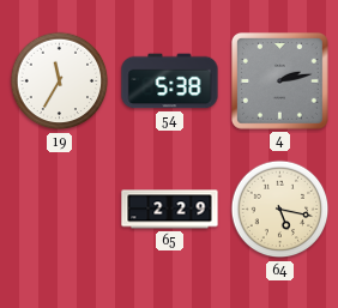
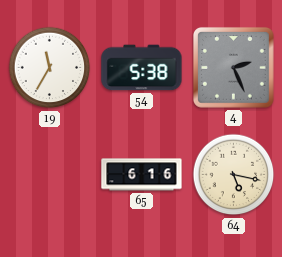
4: 2:13 -> 2:26 (233, 67)
65: 2:29 -> 6:16 (142, 175)
